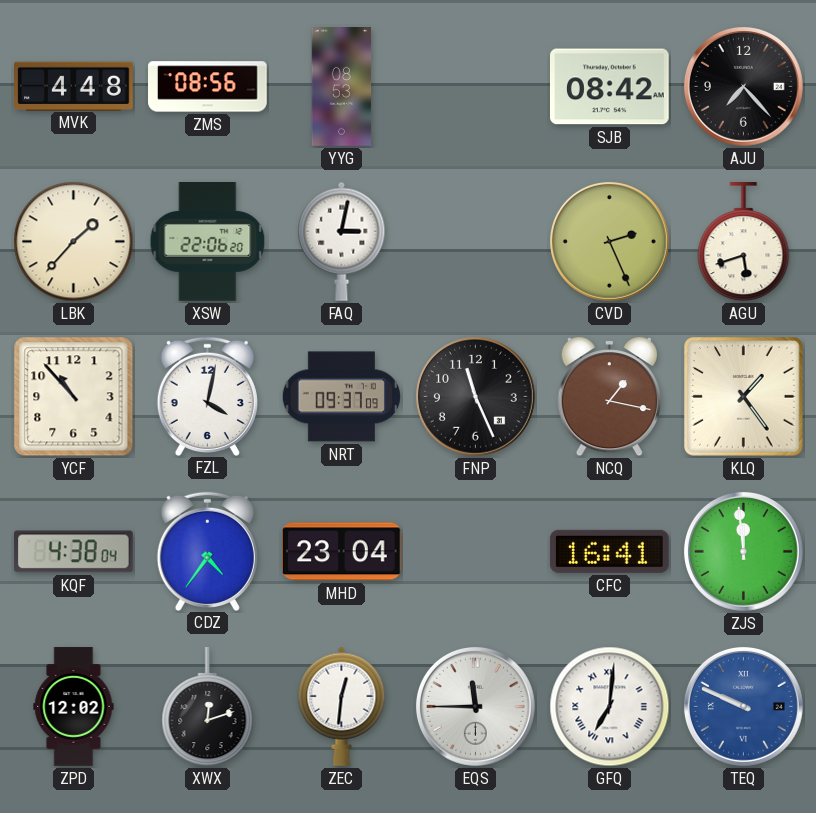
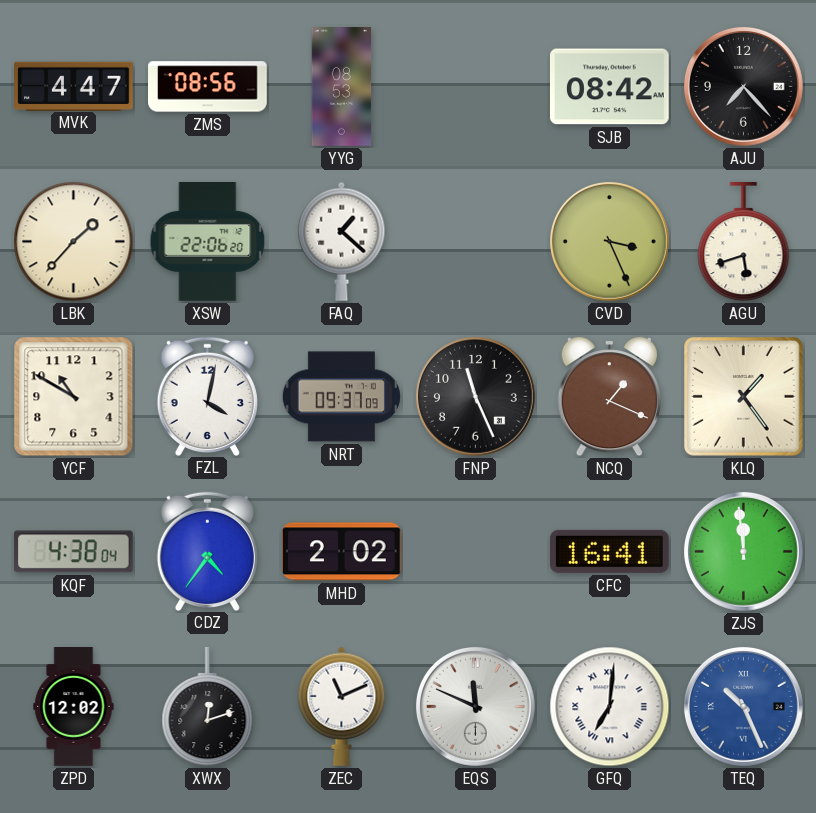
MVK: 4:48 -> 4:47 (74, 86)
FAQ: 3:02 -> 1:22 (342, 241)
CVD: 2:26 -> 3:26 (609, 241)
YCF: 10:53 -> 10:50 (74, 397)
NCQ: 1:17 -> 1:19 (609, 397)
MHD: 23:04 -> 2:02 (342, 552)
ZEC: 12:31 -> 11:11 (342, 706)
EQS: 11:45 -> 11:49 (475, 706)
TEQ: 9:49 -> 10:26 (743, 706)
